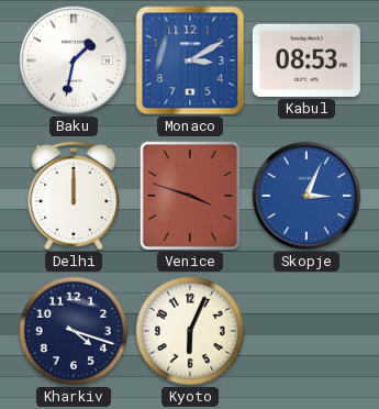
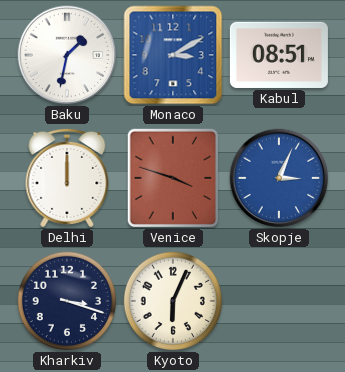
Kabul: 08:53 -> 08:51 (279, 55)
Kharkiv: 4:18 -> 3:18 (67, 301)
